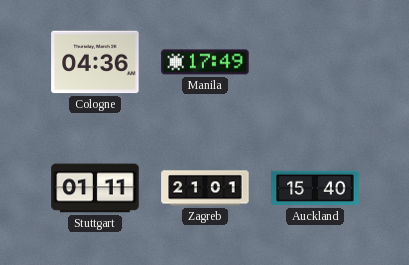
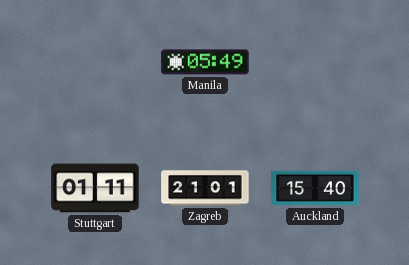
Cologne: 04:36 -> none (95, 62)
Manila: 17:49 -> 05:49 (205, 62)
